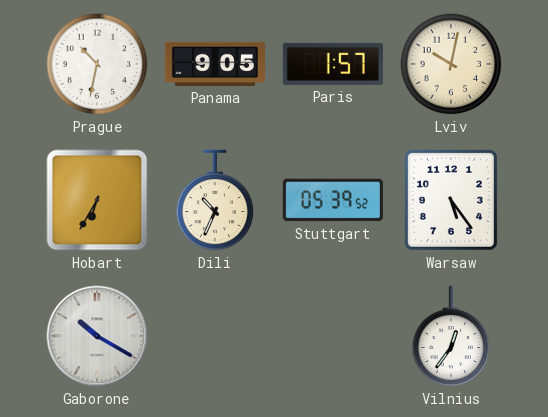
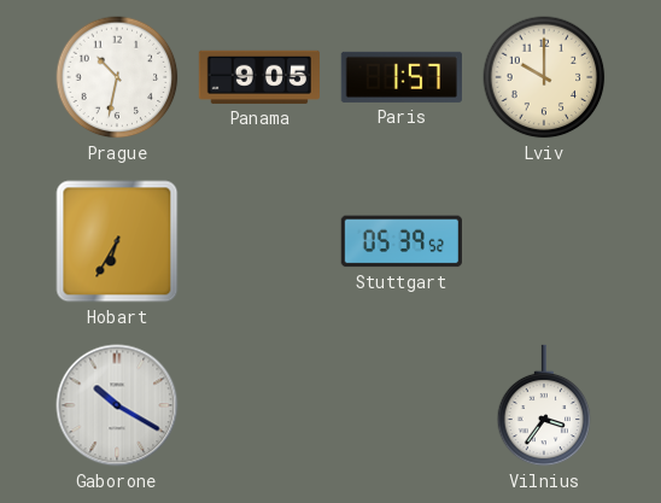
Lviv: 10:02 -> 10:00 (544, 77)
Dili: 10:34 -> none (215, 200)
Warsaw: 5:24 -> none (451, 200)
Vilnius: 12:36 -> 3:36 (544, 405)
